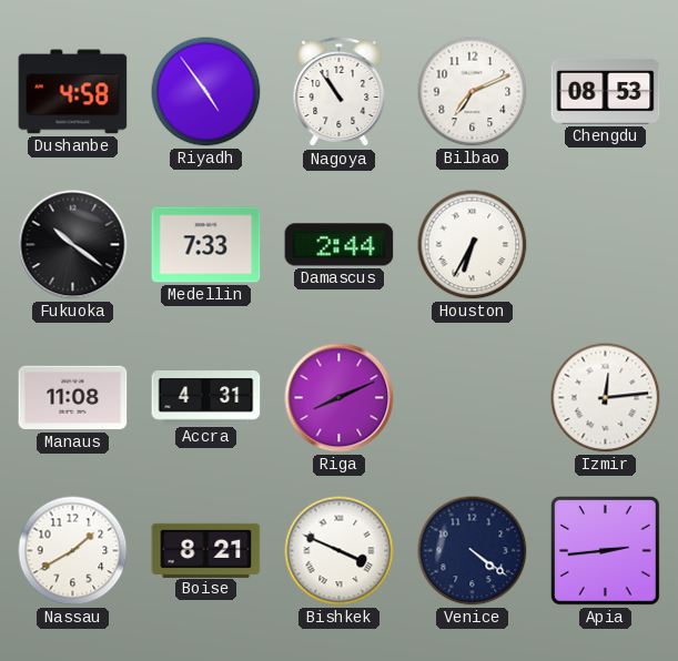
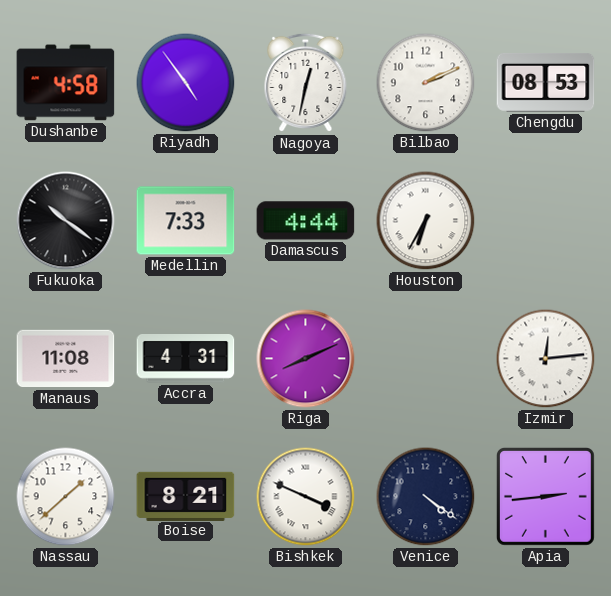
Nagoya: 10:54 -> 12:32 (306, 83)
Bilbao: 7:11 -> 2:11 (426, 83)
Damascus: 2:44 -> 4:44 (306, 221)
Nassau: 1:40 -> 1:38 (66, 497)
